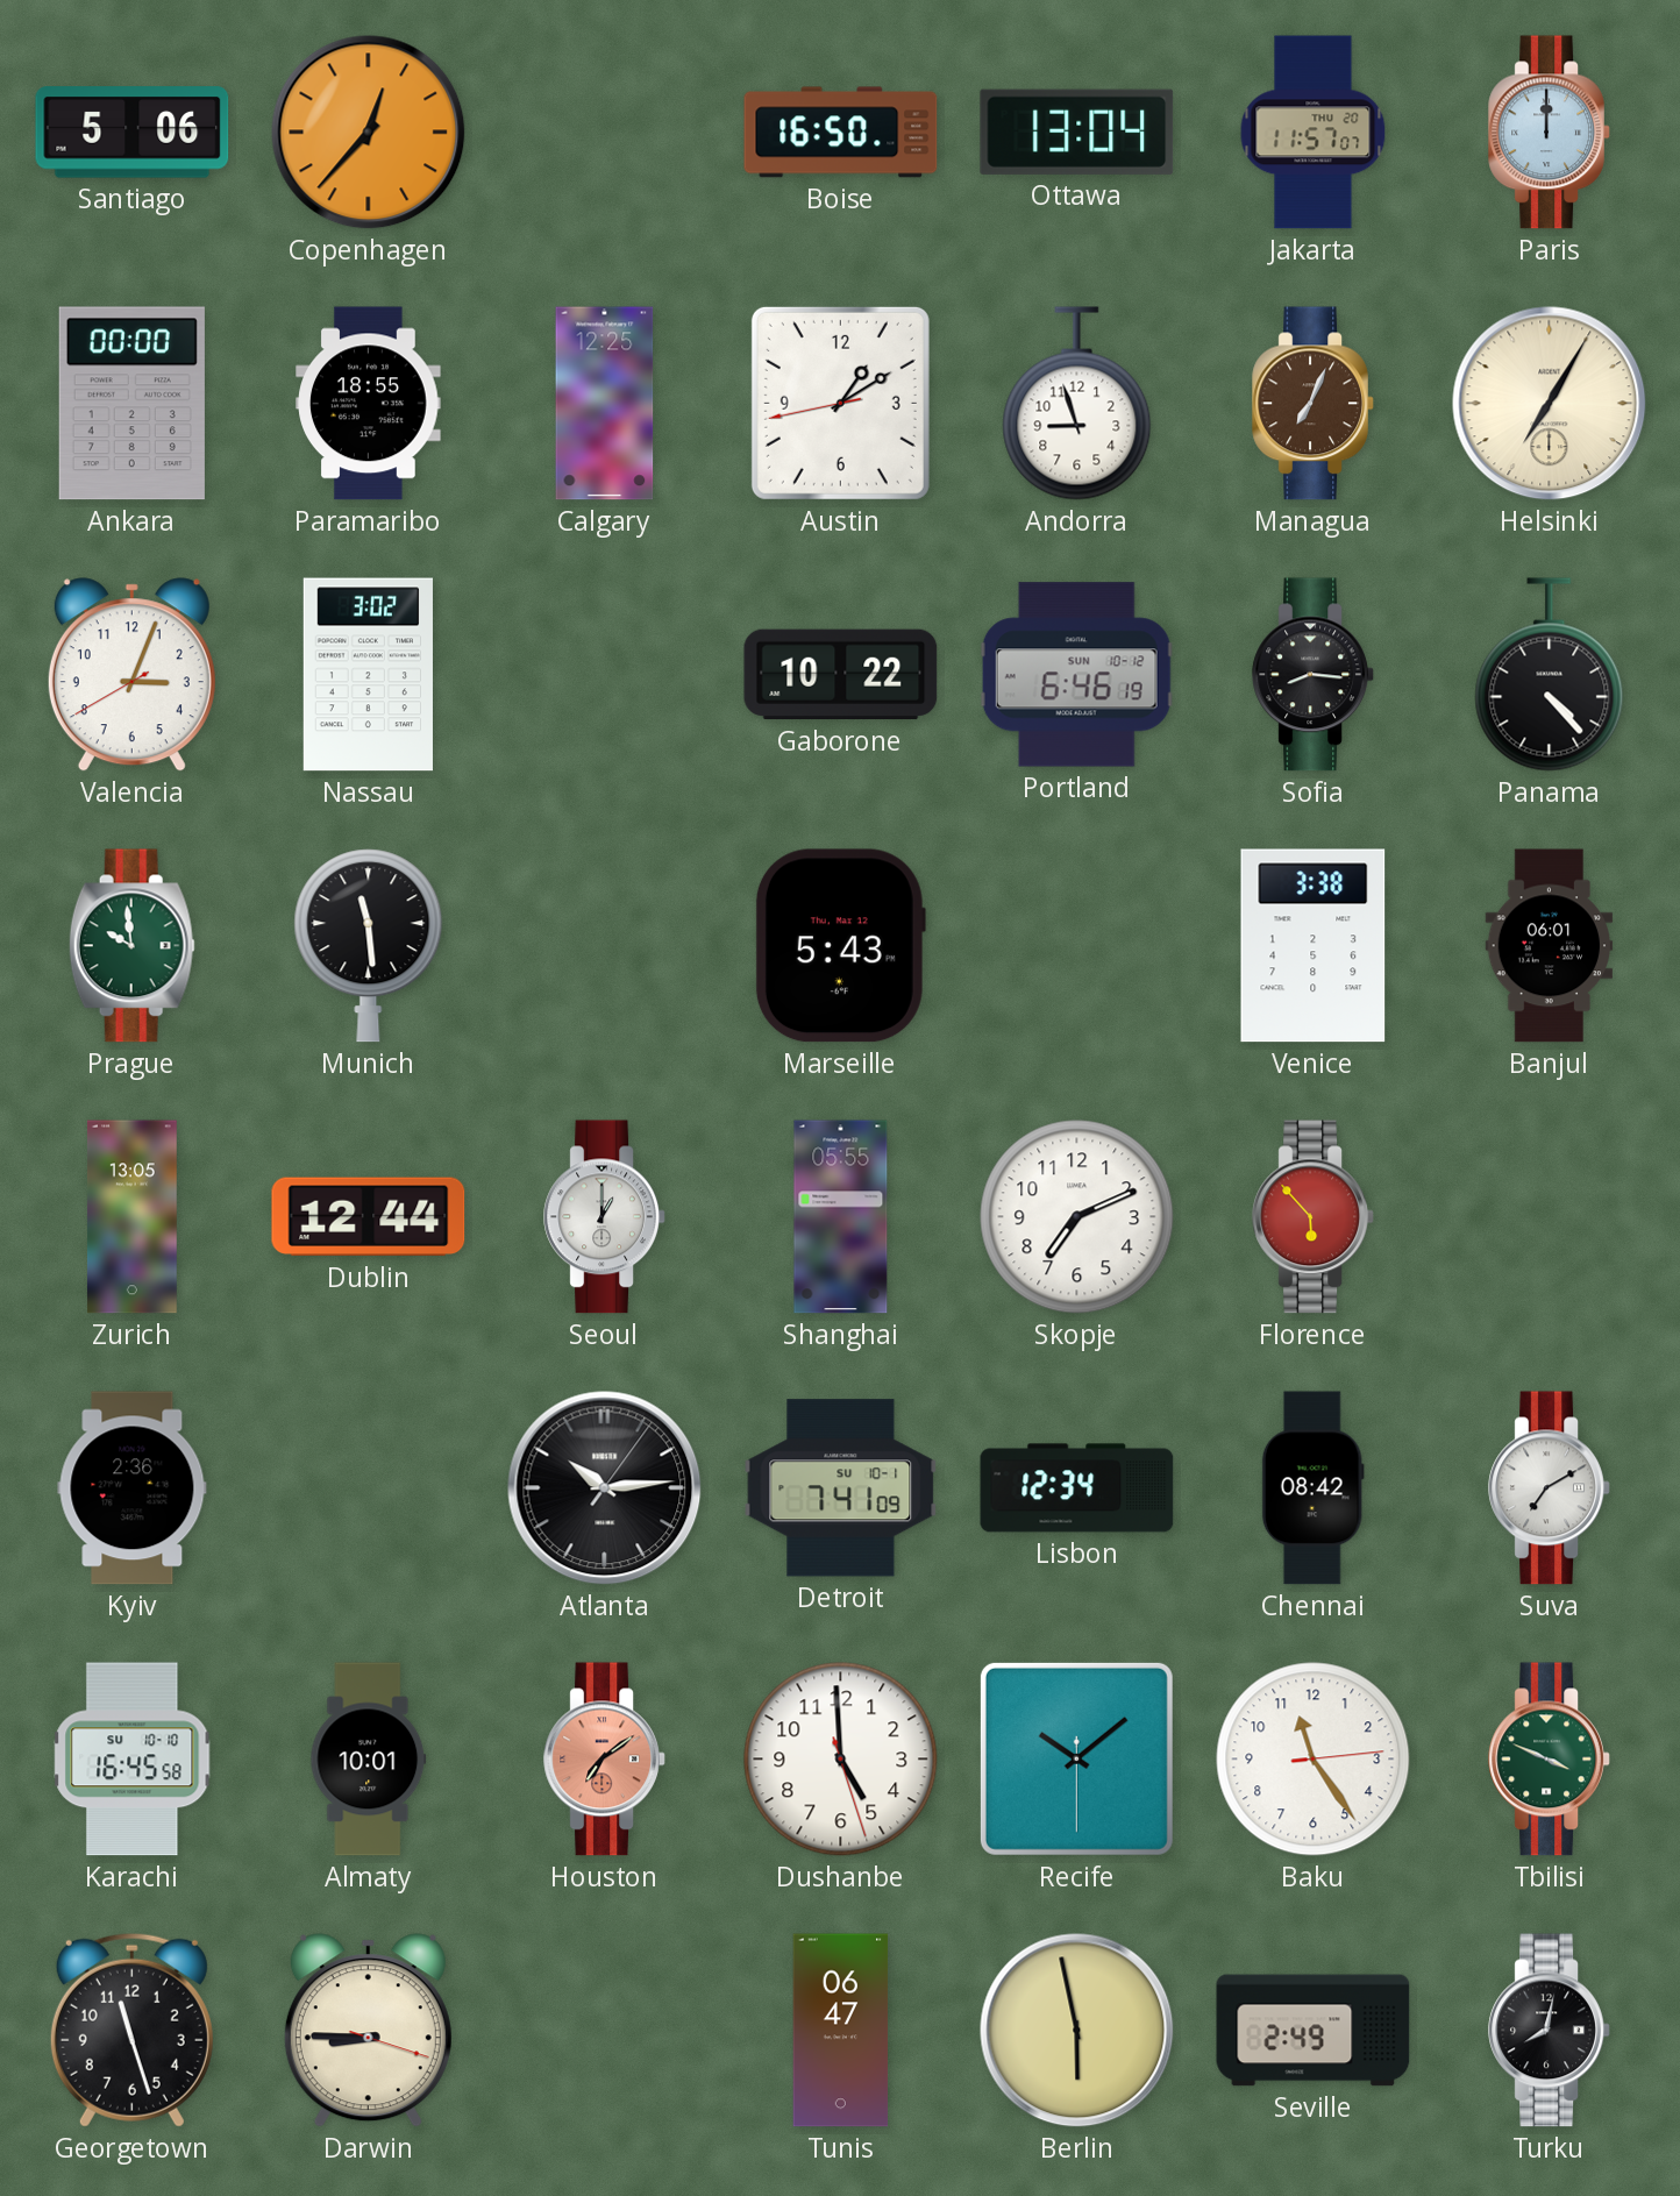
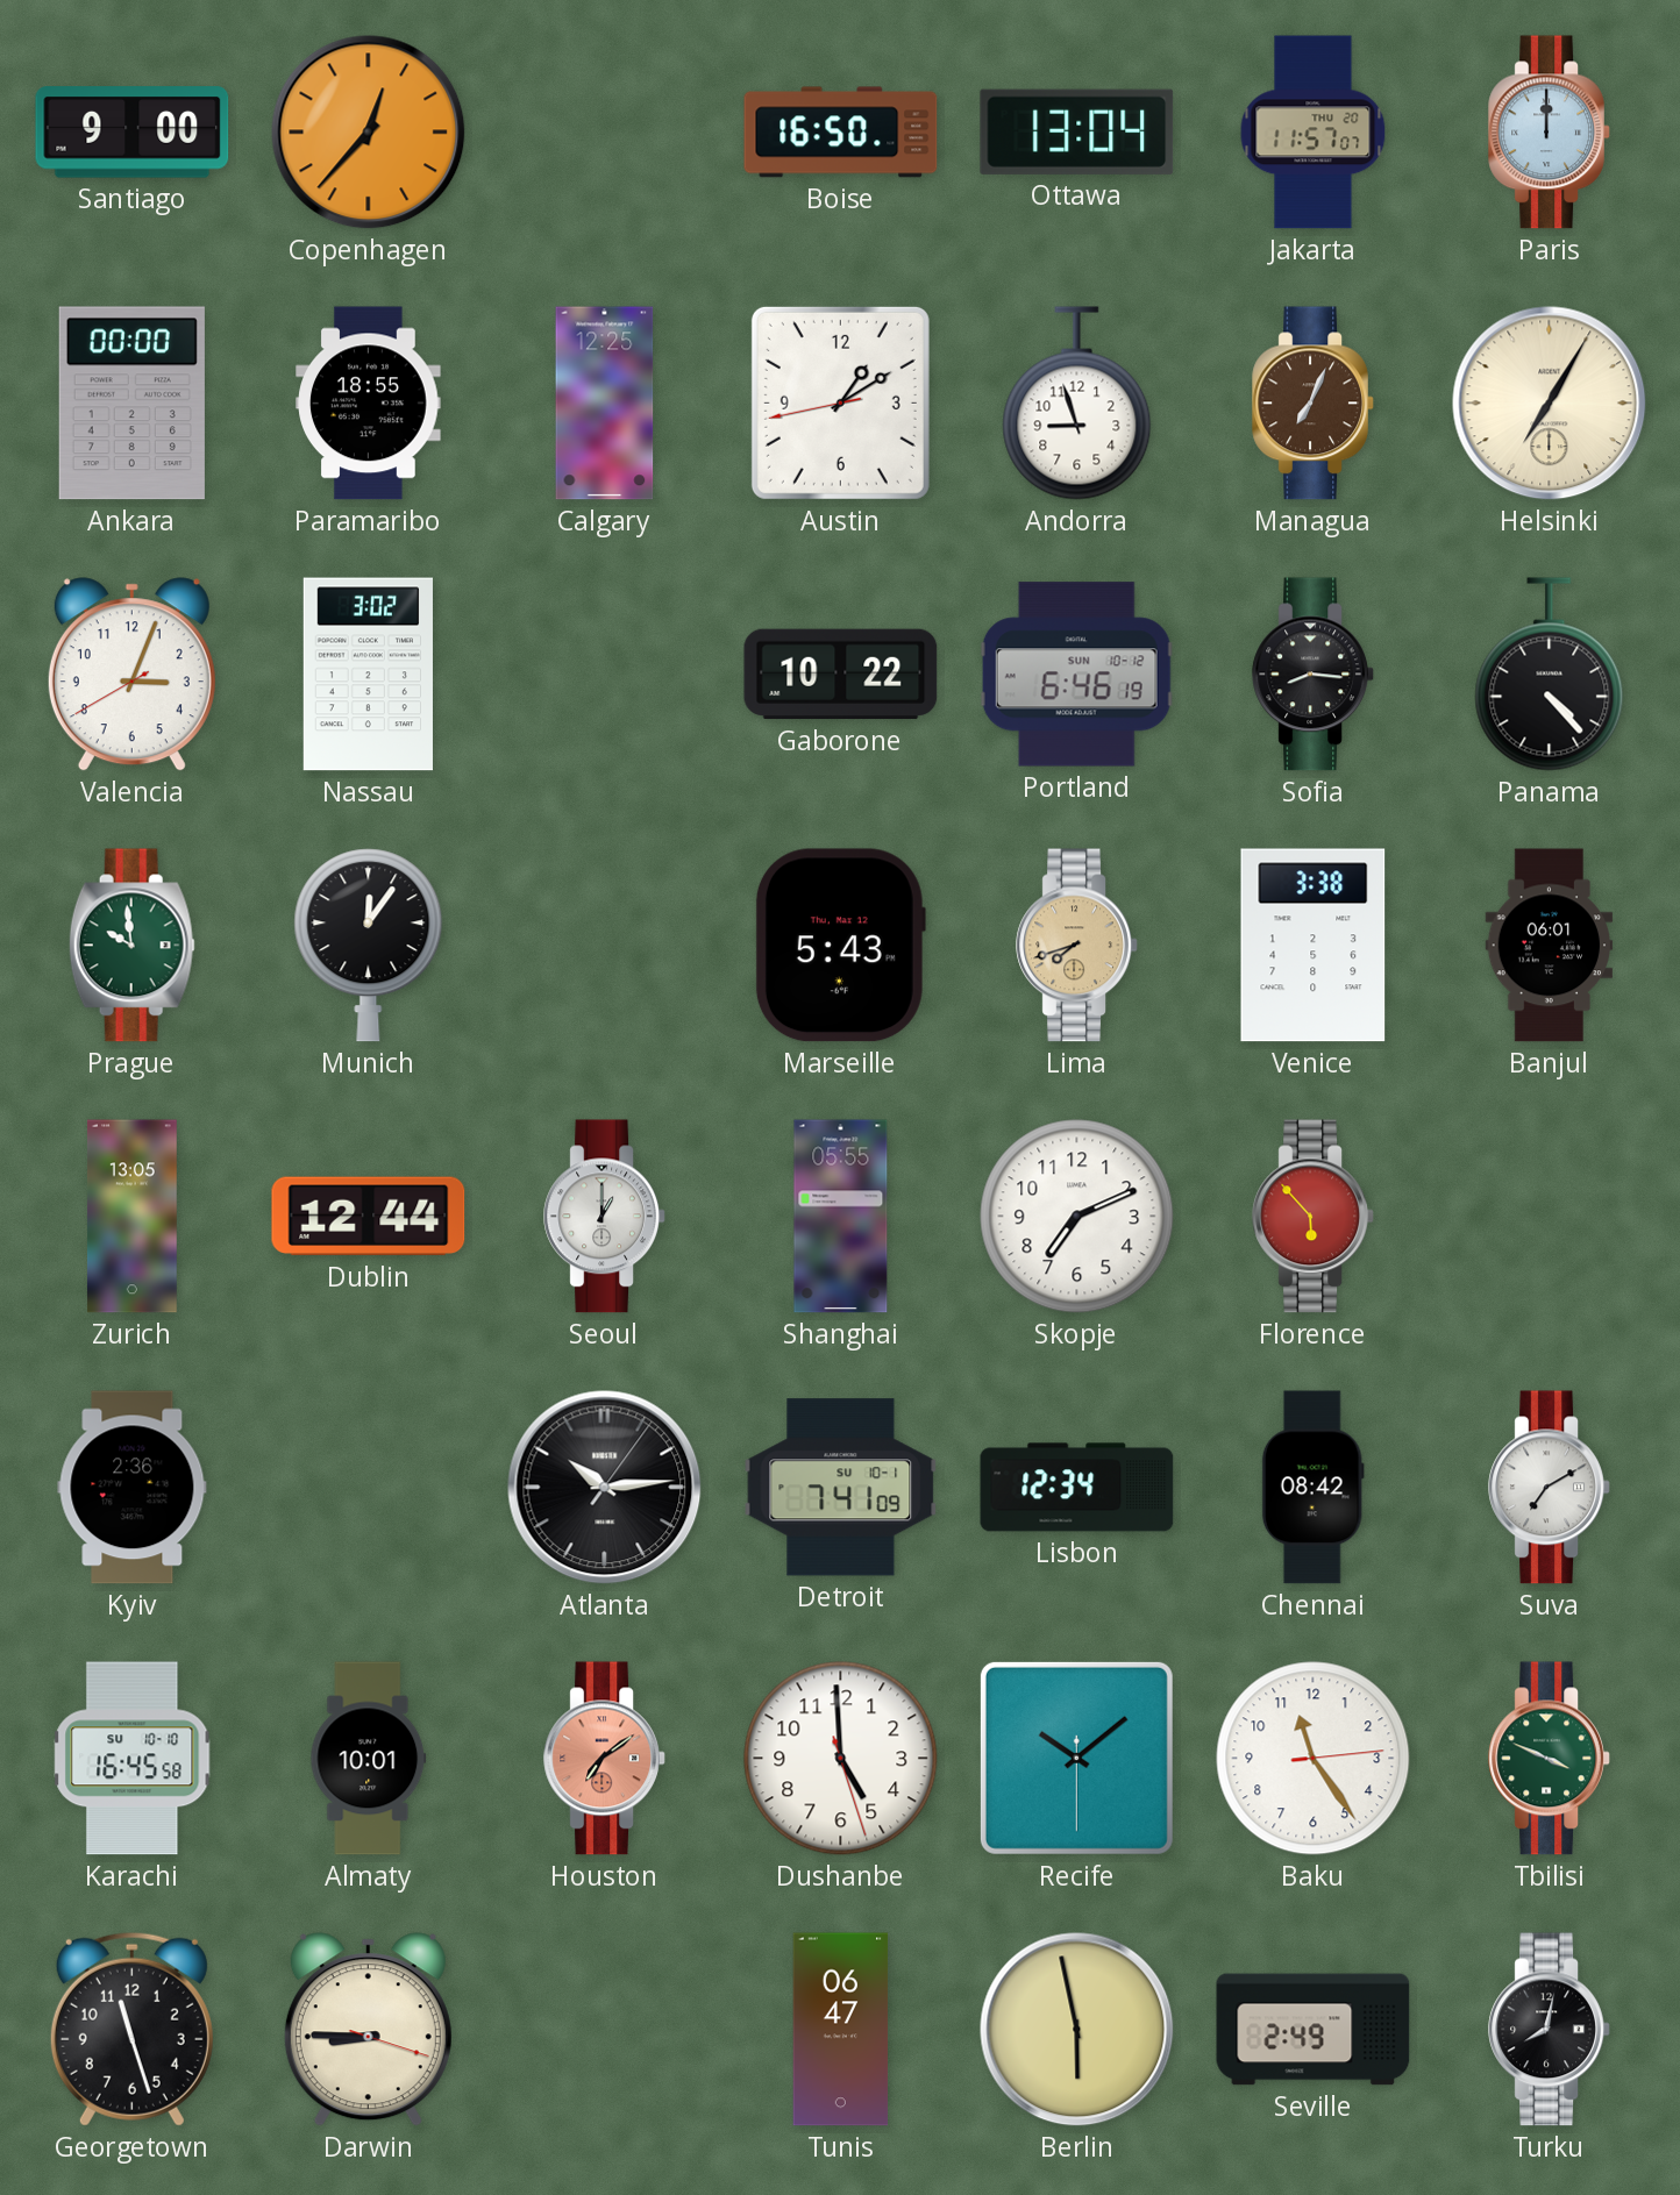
Santiago: 5:06 -> 9:00 (133, 133)
Munich: 11:29 -> 12:06 (369, 946)
Lima: none -> 7:42 (1077, 946)
